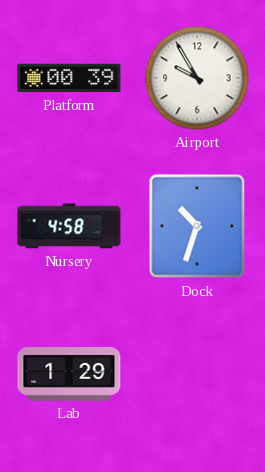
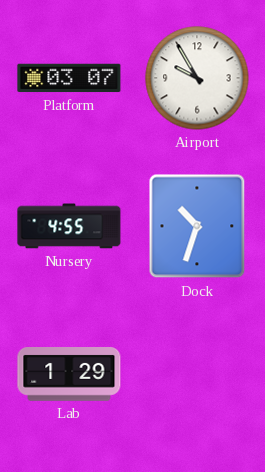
Platform: 00:39 -> 03:07 (69, 78)
Nursery: 4:58 -> 4:55 (69, 226)
